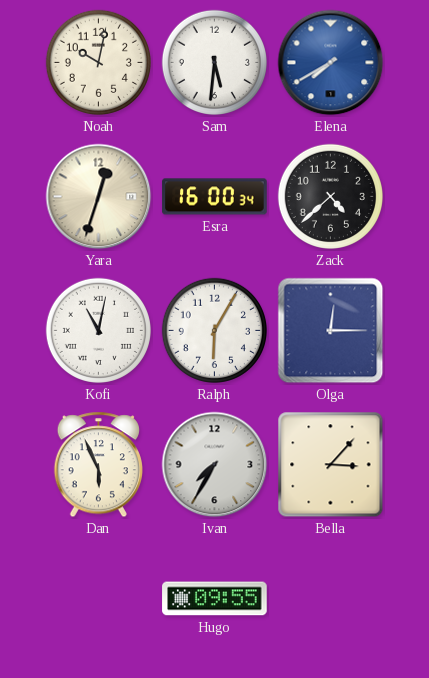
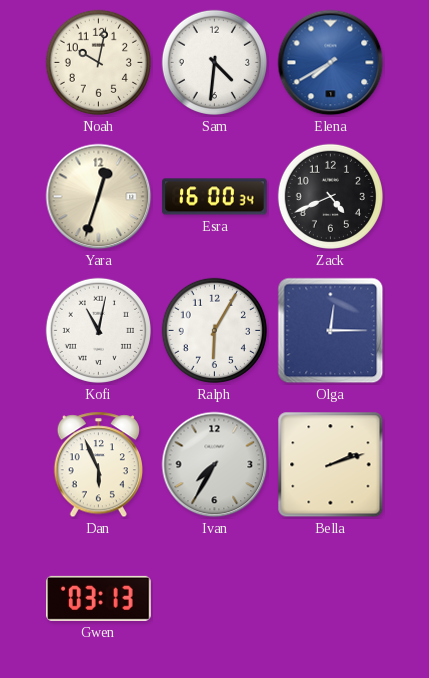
Sam: 5:31 -> 4:31 (214, 62)
Zack: 4:38 -> 4:41 (330, 196)
Bella: 3:07 -> 2:12 (331, 465)
Gwen: none -> 03:13 (99, 598)
Hugo: 09:55 -> none (215, 599)
